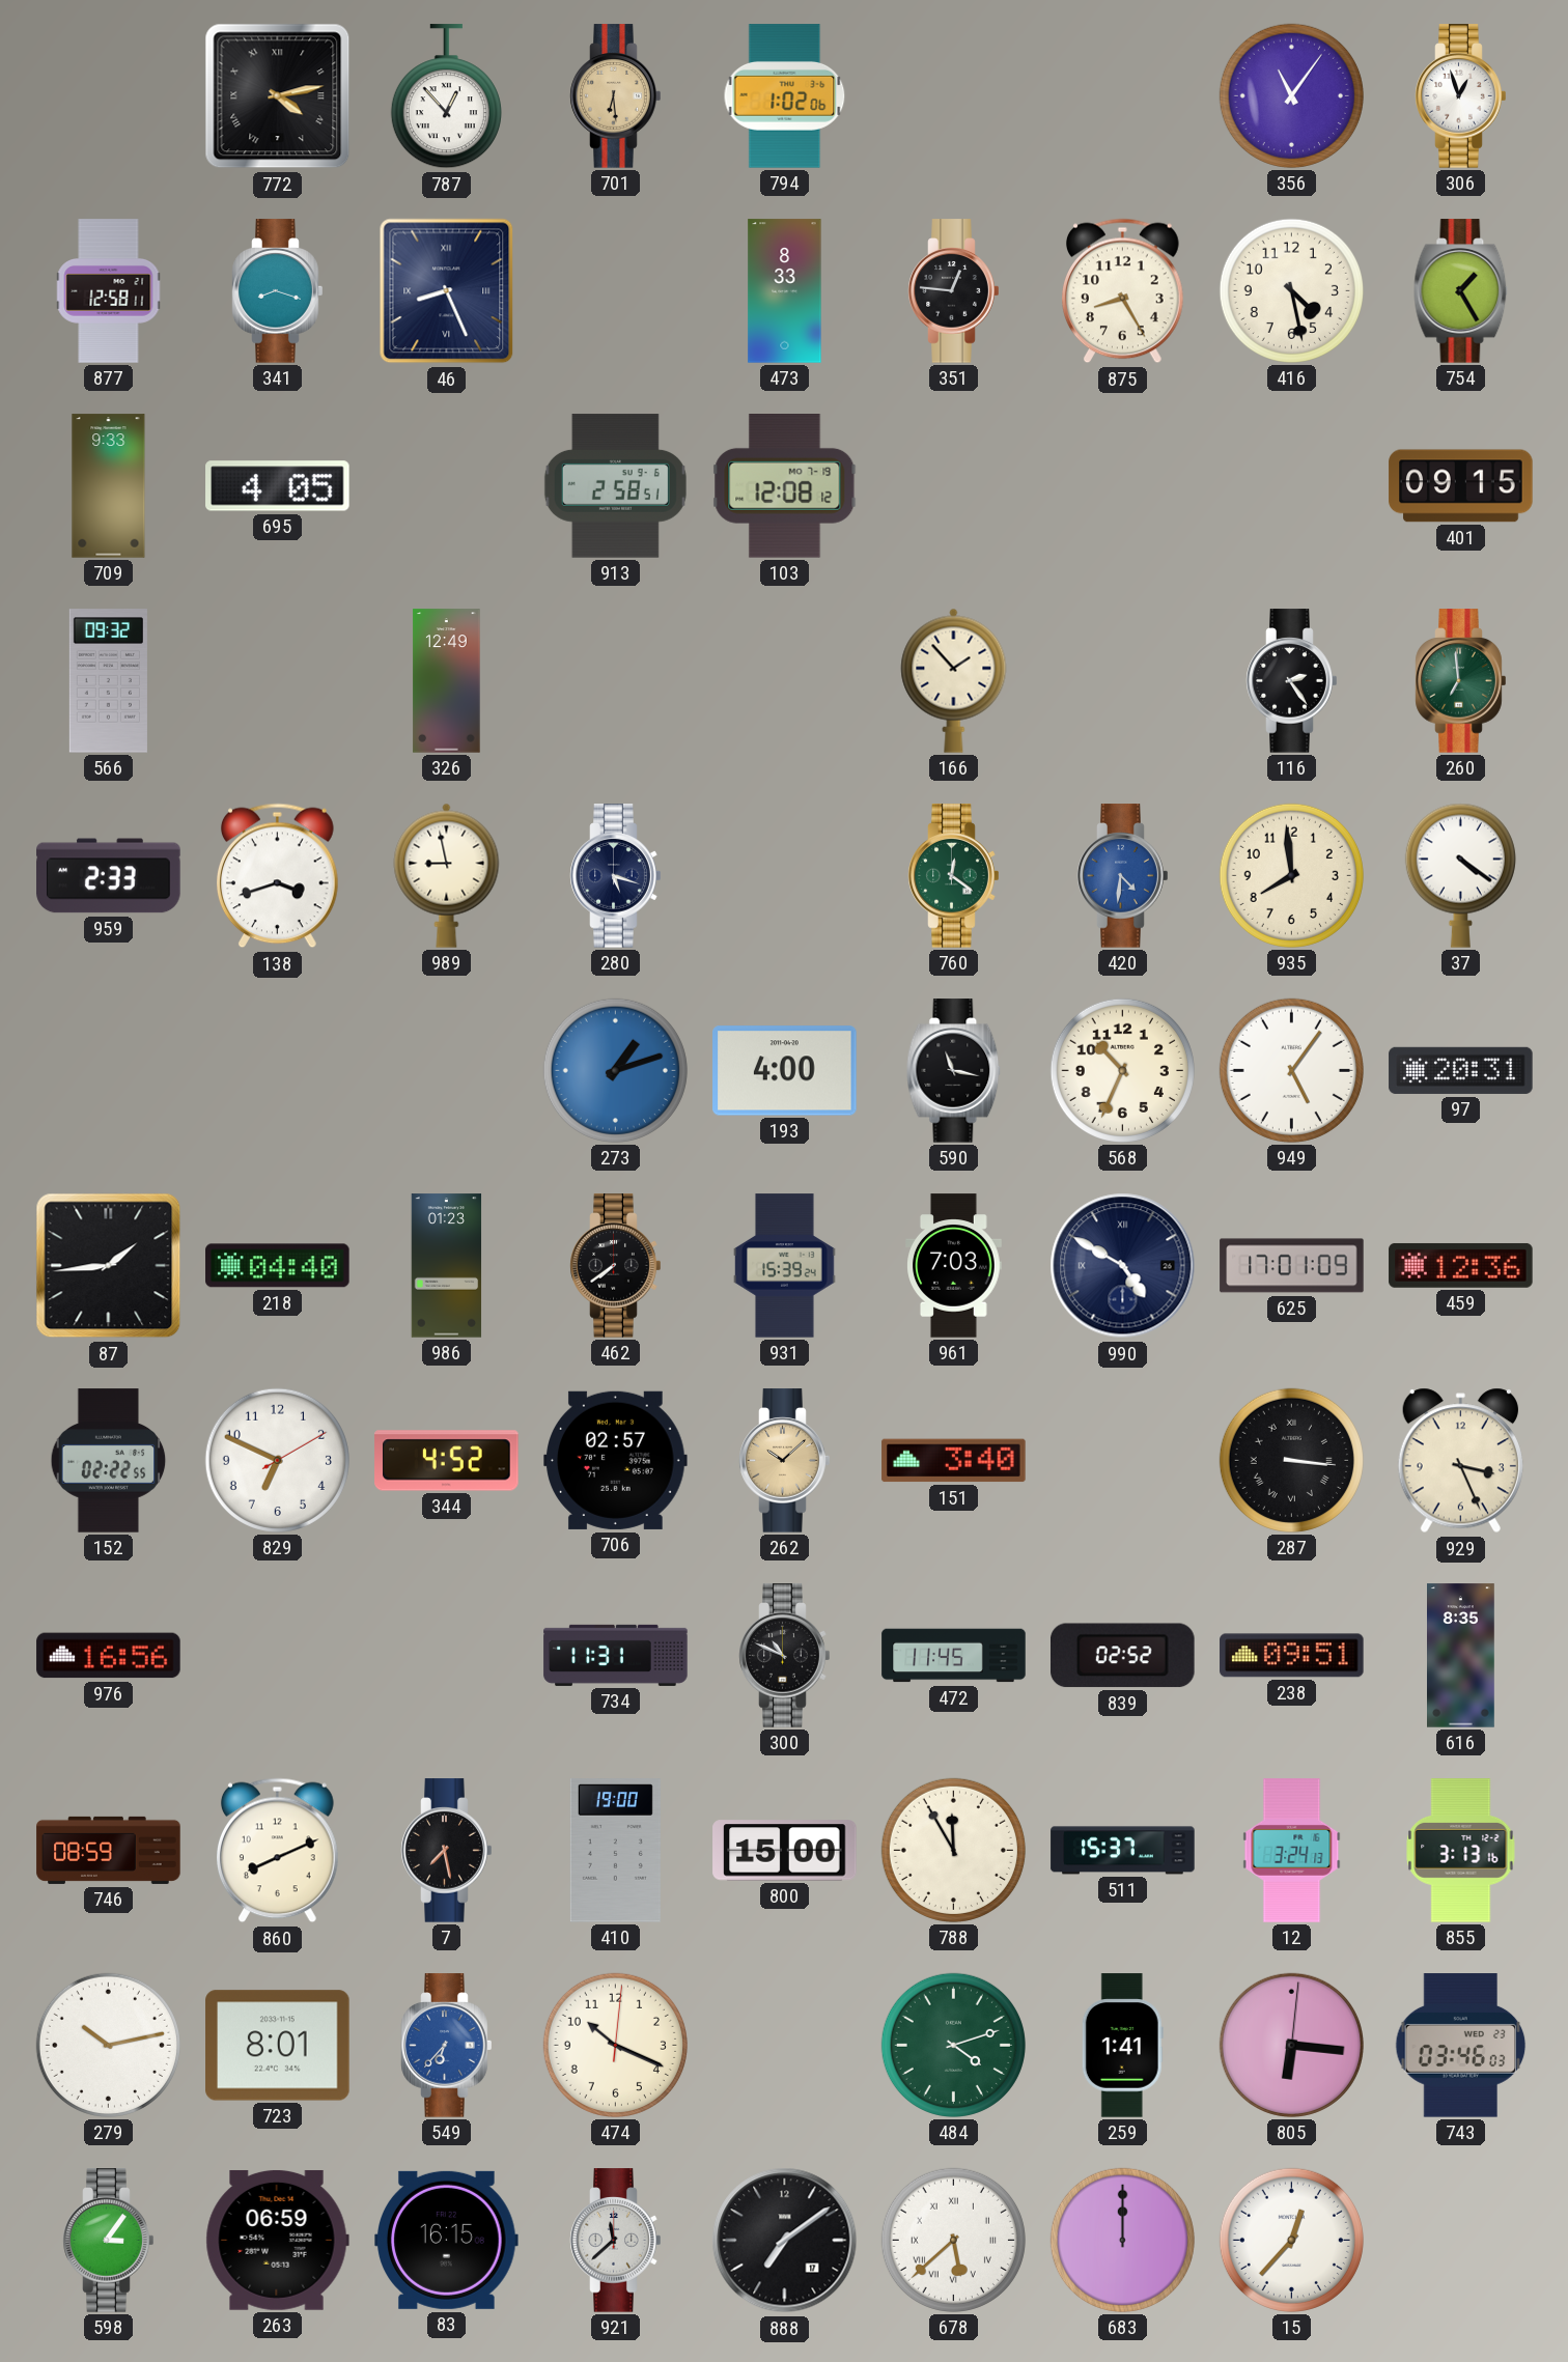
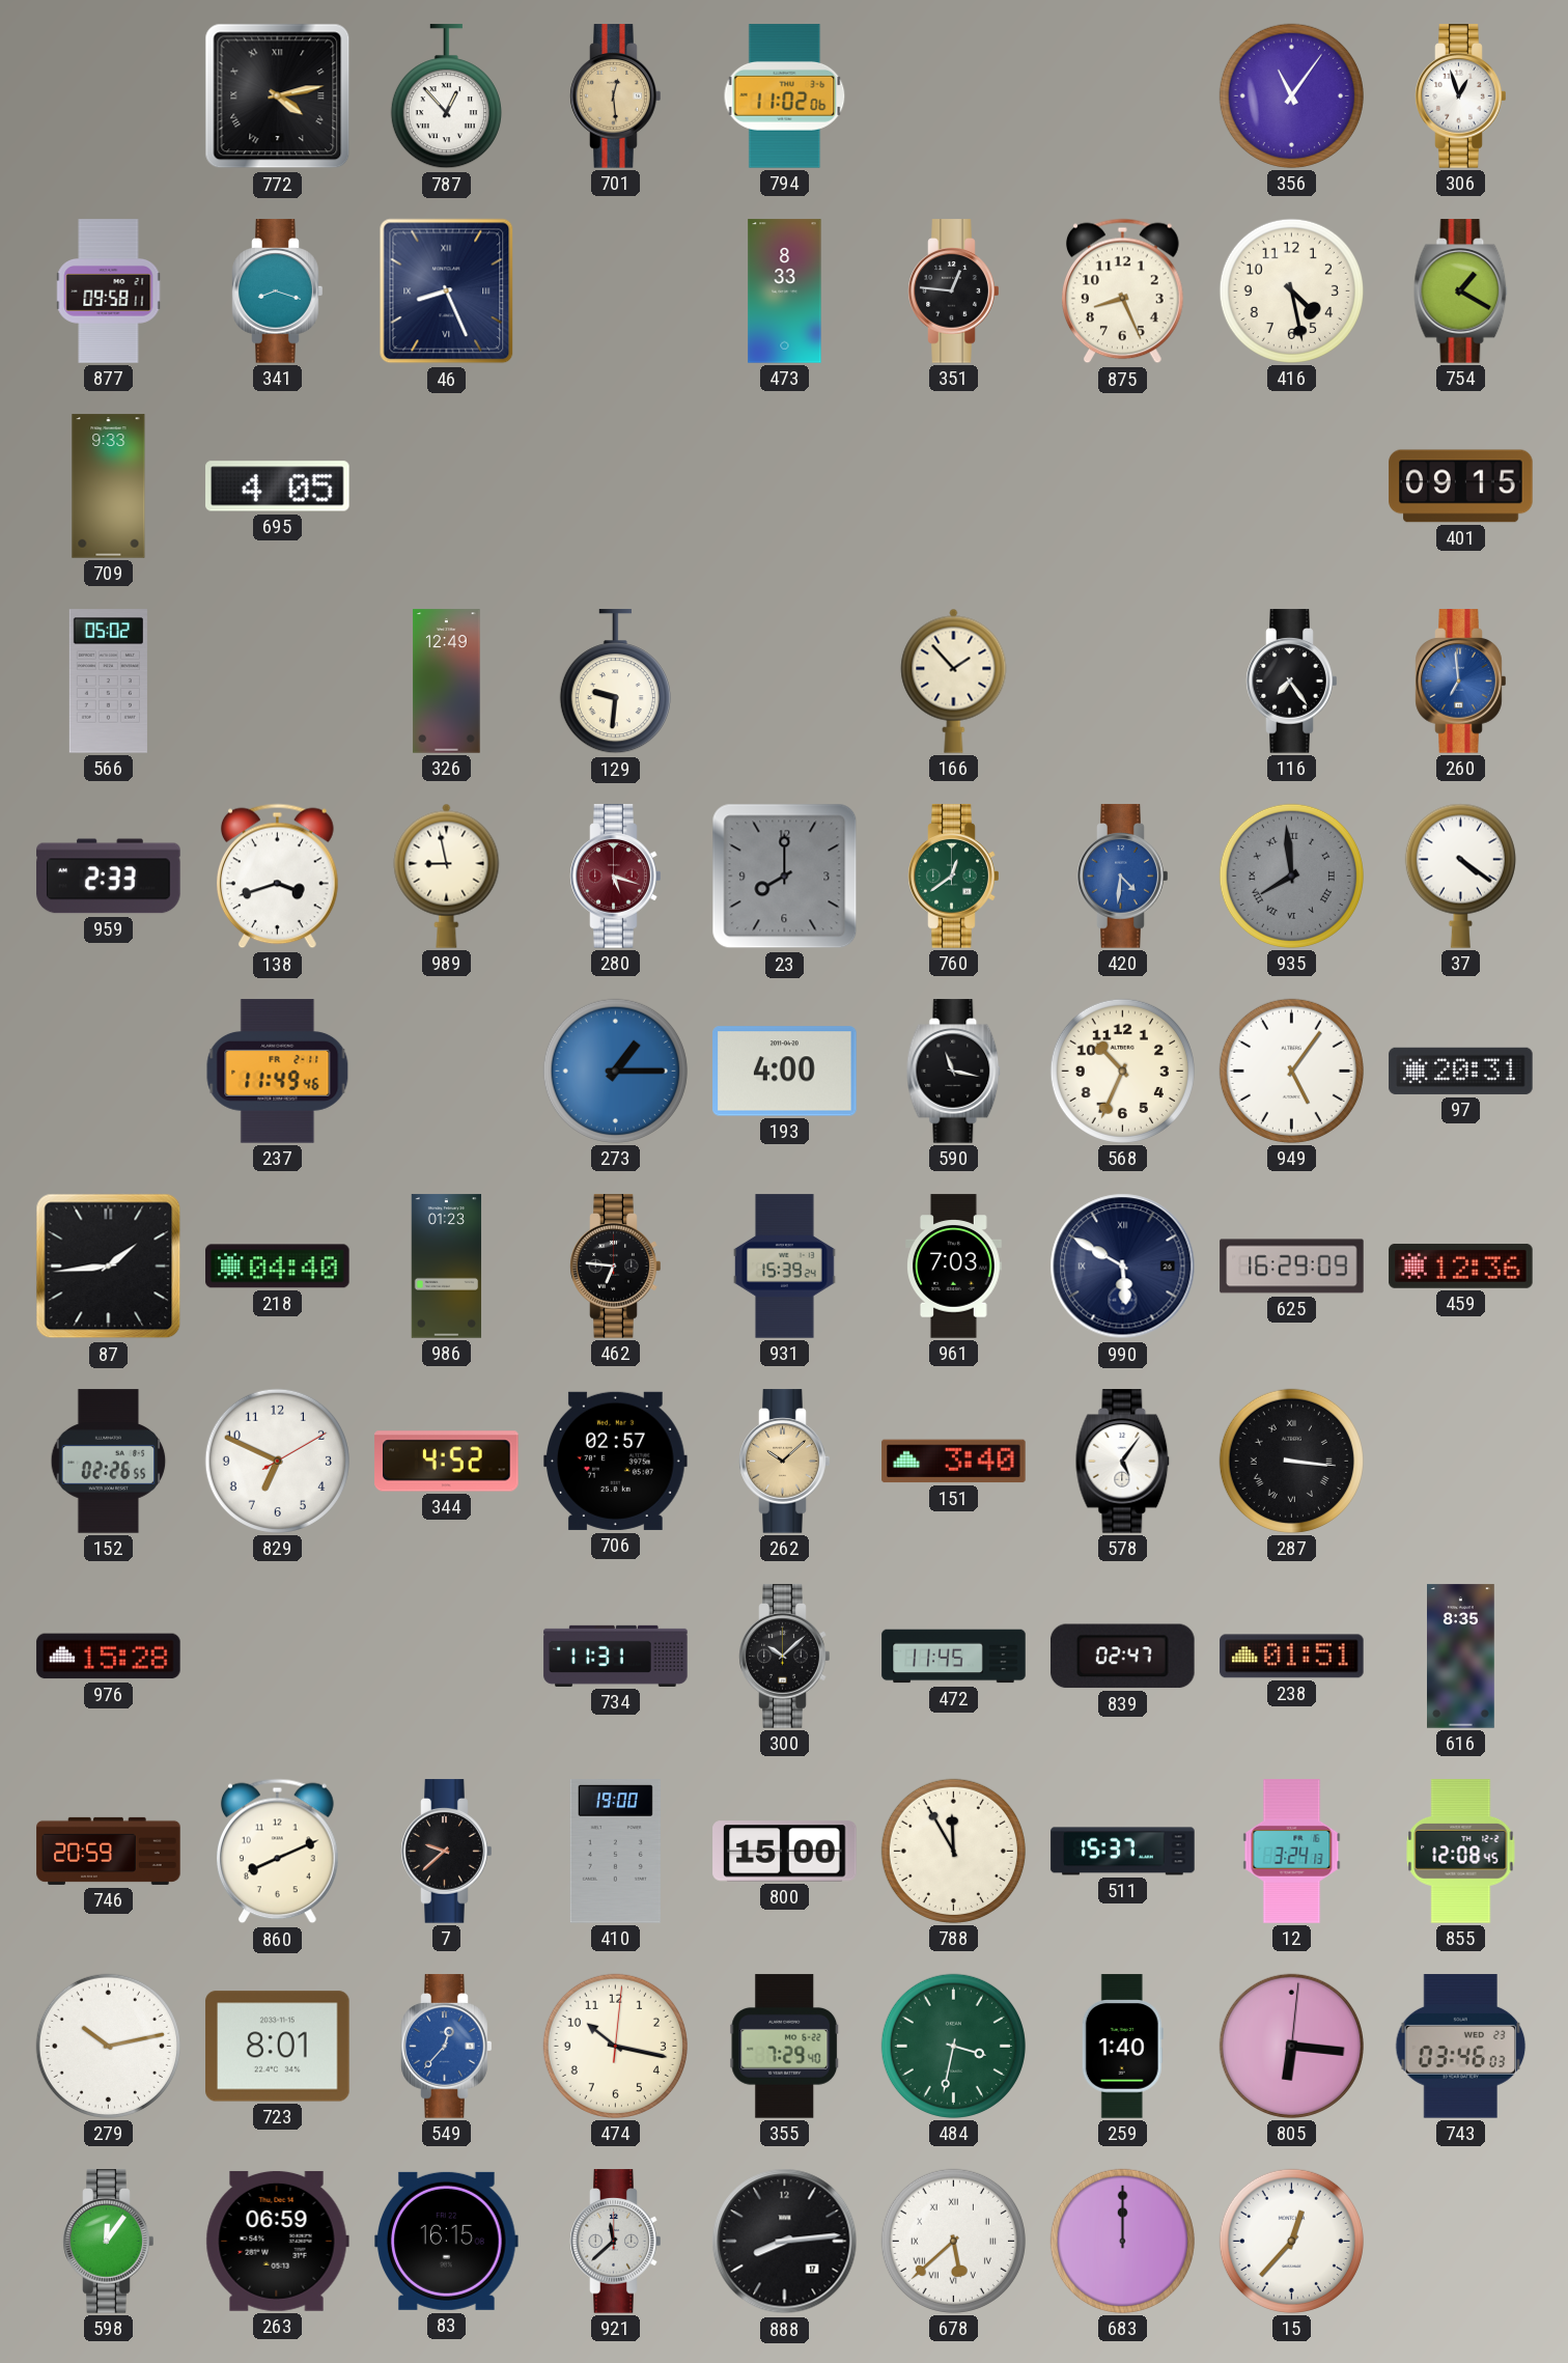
701: 6:29 -> 12:29 (616, 96)
794: 1:02 -> 11:02 (785, 96)
877: 12:58 -> 09:58 (109, 291)
875: 8:25 -> 8:26 (1123, 291)
754: 1:25 -> 1:20 (1461, 291)
913: 2:58 -> none (615, 486)
103: 12:08 -> none (785, 486)
566: 09:32 -> 05:02 (108, 682)
129: none -> 9:31 (615, 682)
116: 2:24 -> 7:24 (1292, 682)
260 dial: green -> blue (1461, 682)
280 dial: navy -> burgundy (616, 877)
23: none -> 8:00 (785, 877)
760: 12:21 -> 12:39 (954, 877)
935 dial: cream -> grey (1291, 875)
935 numerals: Arabic -> Roman (1291, 875)
237: none -> 11:49 (278, 1072)
273: 1:12 -> 1:15 (615, 1071)
462: 7:39 -> 6:46 (616, 1267)
990: 4:50 -> 5:50 (1123, 1267)
625: 17:01 -> 16:29 (1292, 1267)
152: 02:22 -> 02:26 (109, 1462)
578: none -> 5:06 (1123, 1462)
929: 3:26 -> none (1460, 1461)
976: 16:56 -> 15:28 (109, 1657)
300: 10:49 -> 10:08 (785, 1657)
839: 02:52 -> 02:47 (1123, 1657)
238: 09:51 -> 01:51 (1292, 1657)
746: 08:59 -> 20:59 (109, 1851)
7: 7:28 -> 9:38 (447, 1852)
855: 3:13 -> 12:08 (1461, 1852)
549: 6:37 -> 12:37 (447, 2047)
474: 10:19 -> 10:17 (615, 2046)
355: none -> 7:29 (785, 2047)
484: 4:12 -> 3:32 (953, 2046)
259: 1:41 -> 1:40 (1122, 2047)
598: 3:06 -> 12:06 (109, 2242)
888: 7:09 -> 8:14 (785, 2242)
